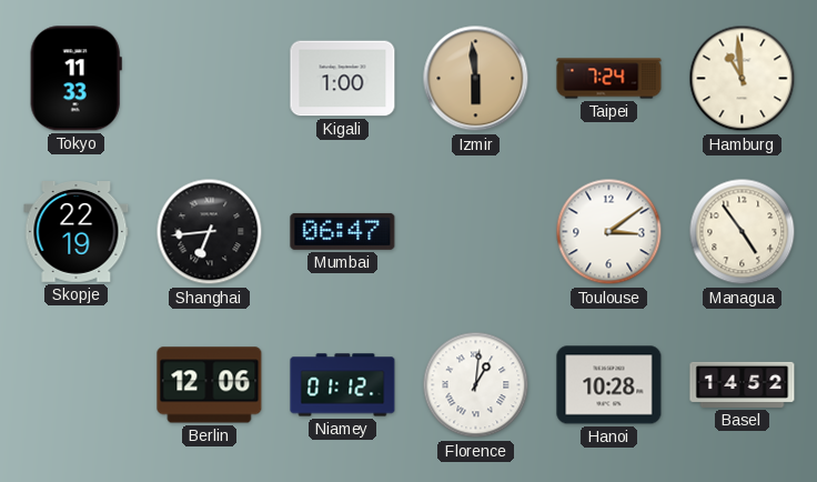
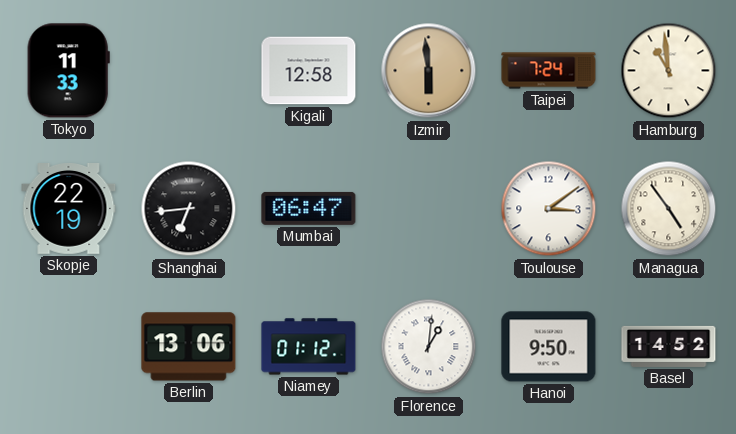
Kigali: 1:00 -> 12:58 (309, 71)
Berlin: 12:06 -> 13:06 (189, 347)
Hanoi: 10:28 -> 9:50 (549, 347)
